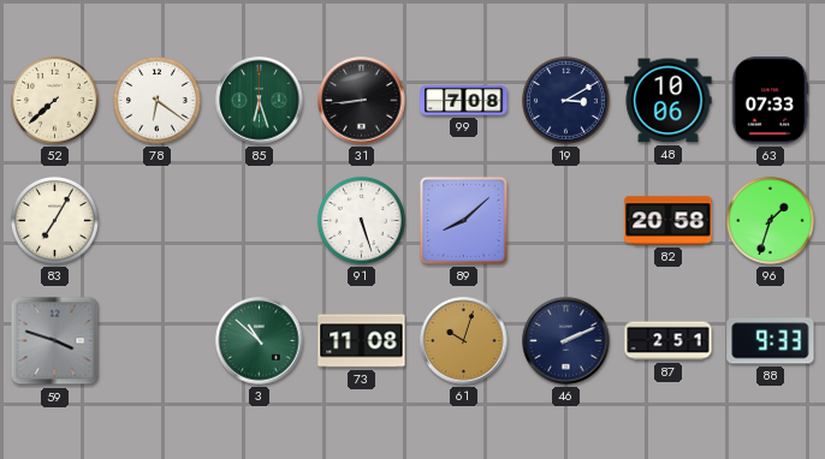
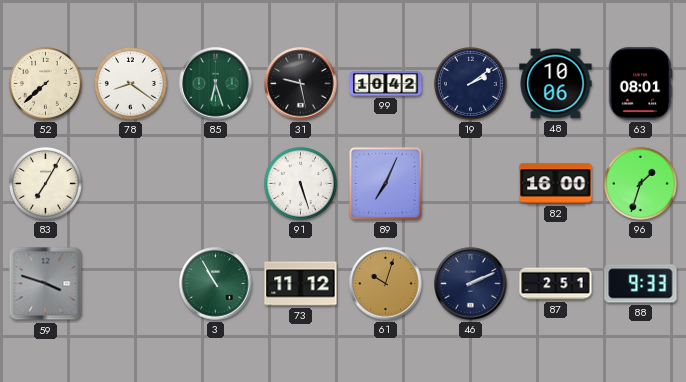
78: 6:21 -> 8:21 (130, 83)
31: 8:44 -> 9:28 (301, 84)
99: 7:08 -> 10:42 (386, 84)
19: 3:10 -> 2:09 (470, 83)
63: 07:33 -> 08:01 (640, 84)
89: 8:08 -> 7:04 (385, 183)
82: 20:58 -> 16:00 (556, 184)
3: 10:52 -> 10:55 (216, 284)
73: 11:08 -> 11:12 (301, 284)
